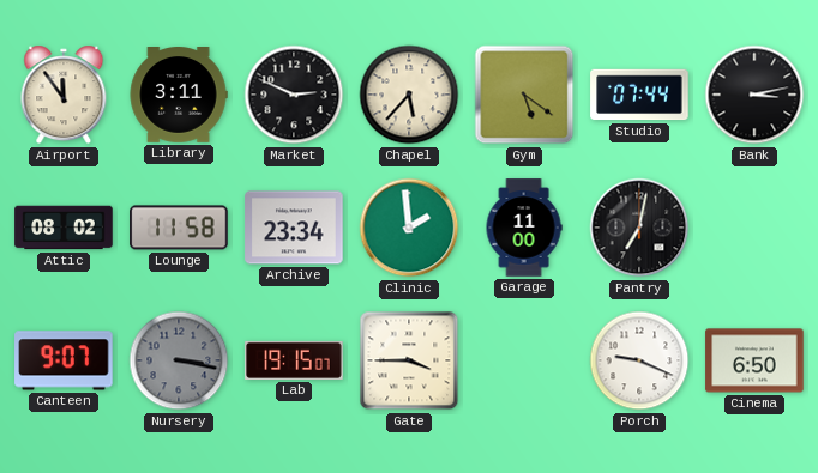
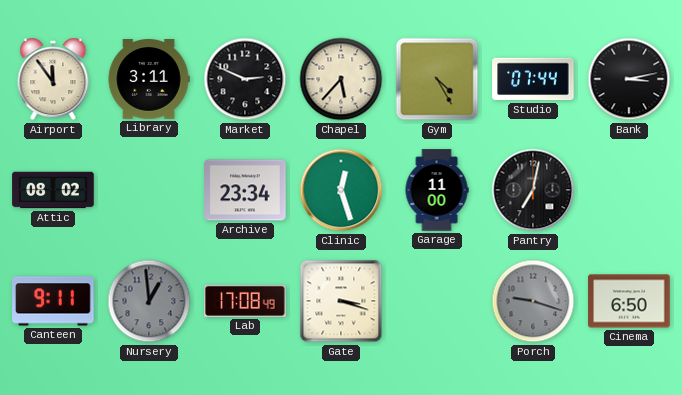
Gym: 5:21 -> 4:25 (437, 79)
Lounge: 11:58 -> none (179, 228)
Clinic: 1:59 -> 12:27 (341, 190)
Canteen: 9:07 -> 9:11 (53, 301)
Nursery: 3:17 -> 12:59 (149, 301)
Lab: 19:15 -> 17:08 (245, 301)
Gate: 3:45 -> 3:18 (341, 301)
Porch: 9:19 -> 9:18 (533, 301)
Porch dial: white -> grey (533, 301)
